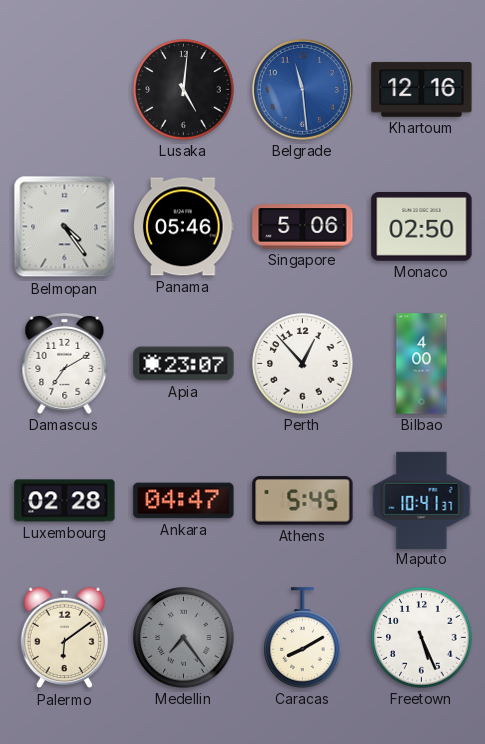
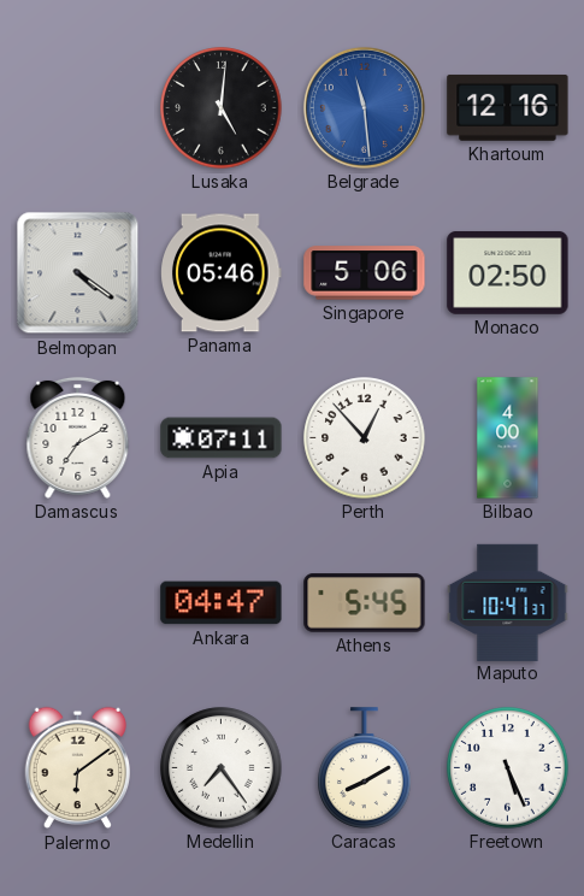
Belmopan: 4:24 -> 4:21 (78, 273)
Apia: 23:07 -> 07:11 (222, 438)
Luxembourg: 02:28 -> none (65, 501)
Medellin dial: grey -> white (222, 768)
